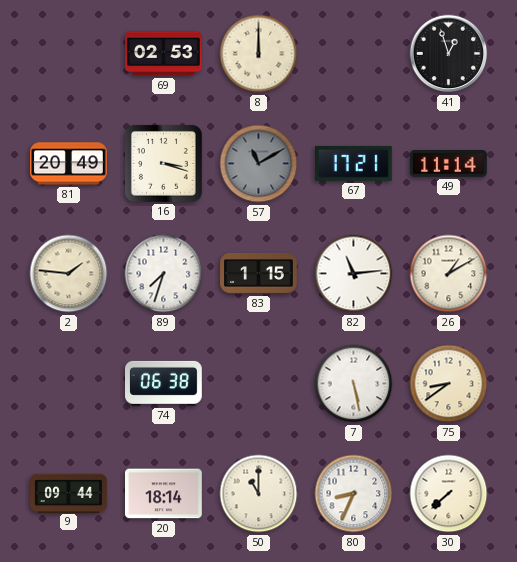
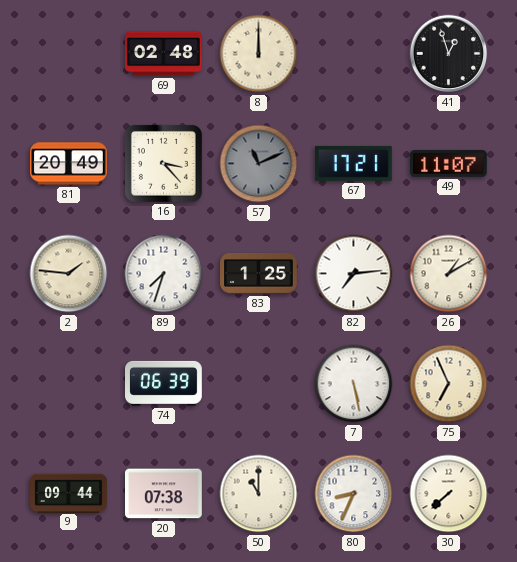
69: 02:53 -> 02:48 (164, 54)
16: 3:18 -> 3:23 (163, 163)
57: 11:10 -> 11:11 (259, 164)
49: 11:14 -> 11:07 (449, 164)
83: 1:15 -> 1:25 (259, 274)
82: 11:14 -> 7:14 (354, 274)
74: 06:38 -> 06:39 (164, 383)
75: 8:39 -> 6:56 (449, 384)
20: 18:14 -> 07:38 (164, 494)
